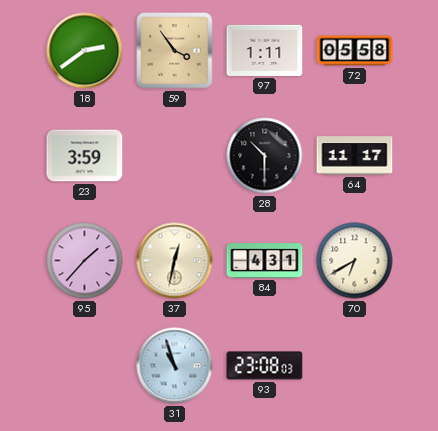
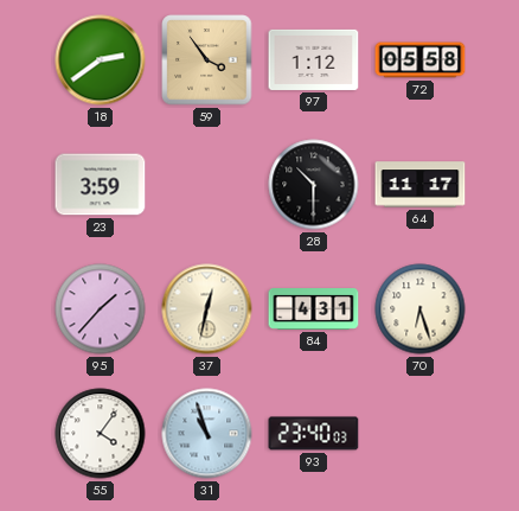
97: 1:11 -> 1:12 (314, 59)
70: 6:40 -> 6:27 (421, 309)
55: none -> 4:06 (101, 434)
93: 23:08 -> 23:40 (314, 434)
